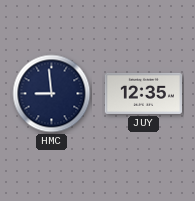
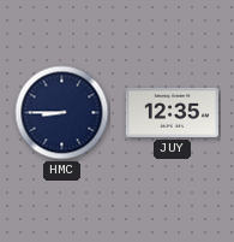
HMC: 8:59 -> 8:45 (62, 113)
